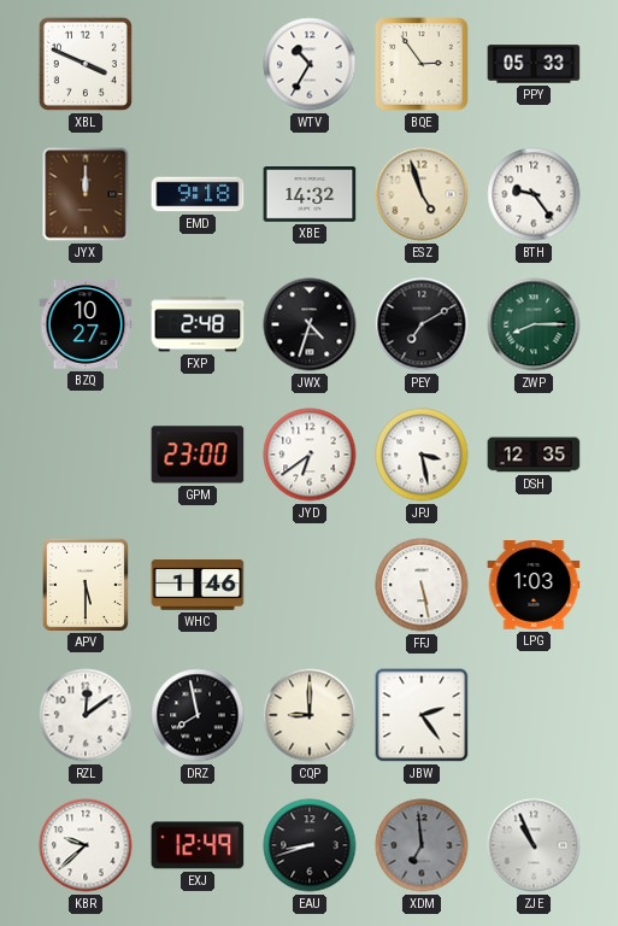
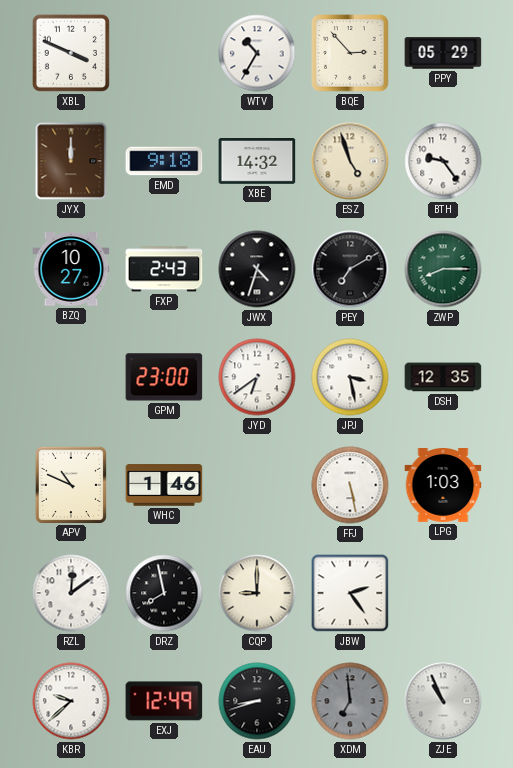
BQE: 2:54 -> 2:53 (350, 53)
PPY: 05:33 -> 05:29 (443, 53)
FXP: 2:48 -> 2:43 (164, 269)
APV: 5:30 -> 10:49 (70, 484)
